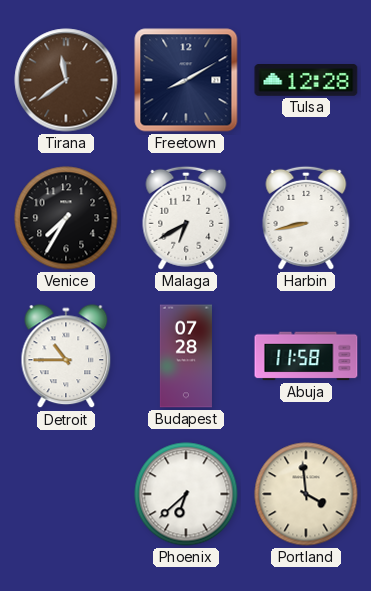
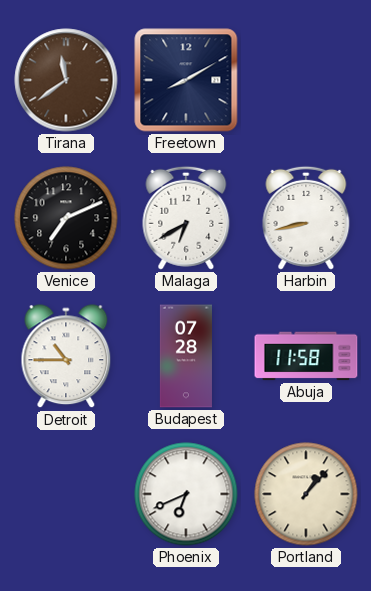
Tulsa: 12:28 -> none (306, 80)
Venice: 7:35 -> 7:11 (66, 218)
Phoenix: 6:38 -> 6:41 (186, 494)
Portland: 3:59 -> 1:07 (306, 494)
